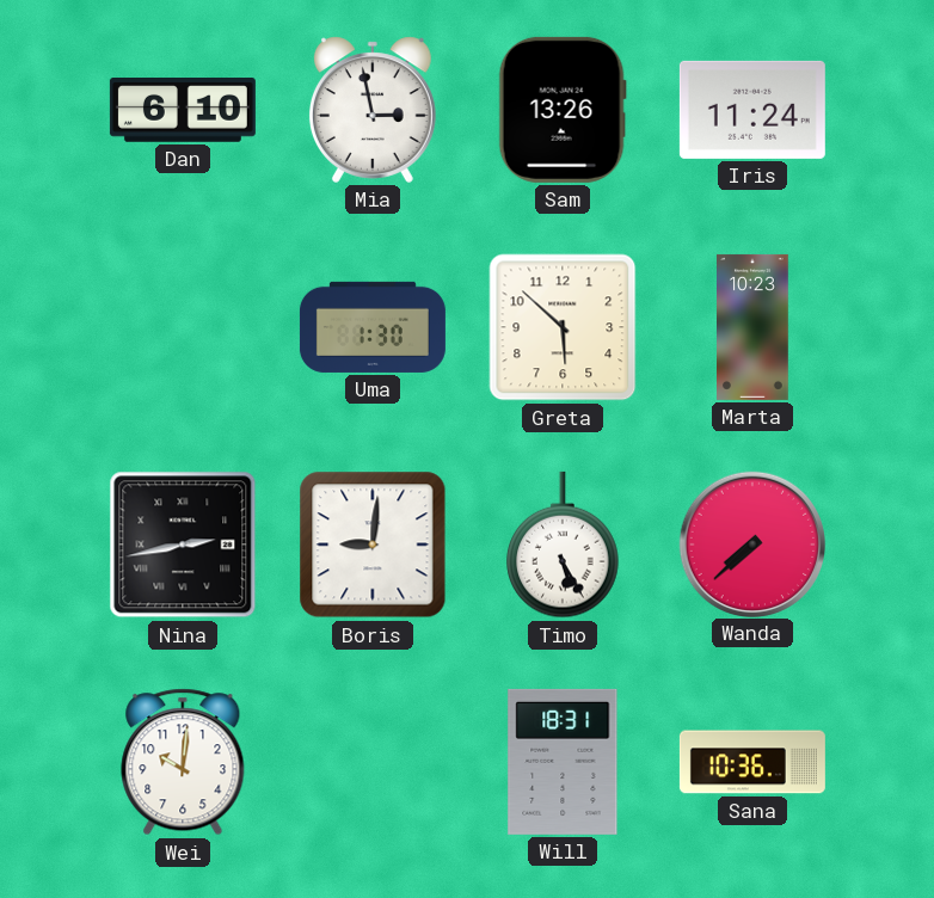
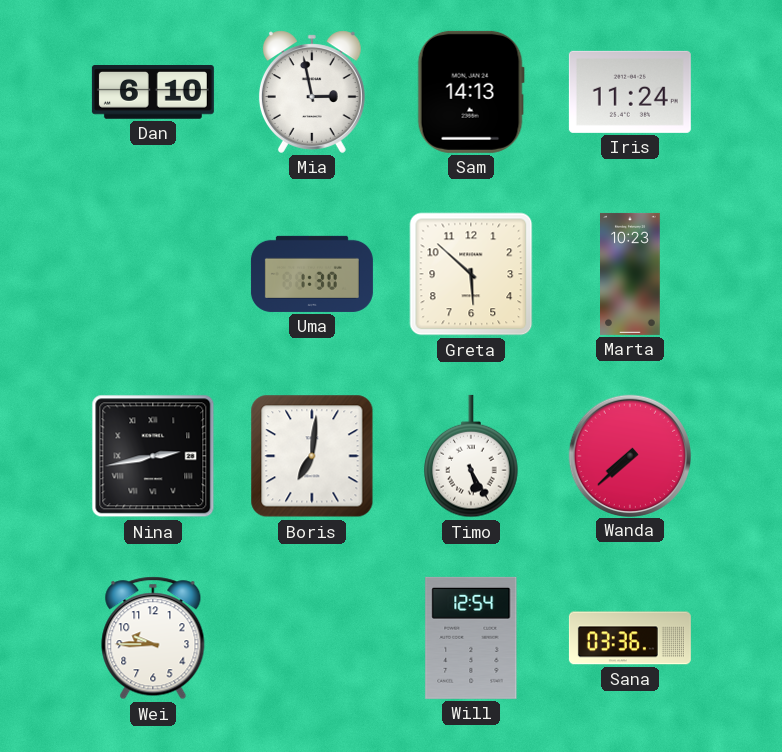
Sam: 13:26 -> 14:13 (471, 92)
Boris: 9:01 -> 7:01 (312, 456)
Wei: 10:01 -> 9:45 (153, 638)
Will: 18:31 -> 12:54 (471, 638)
Sana: 10:36 -> 03:36 (630, 638)
